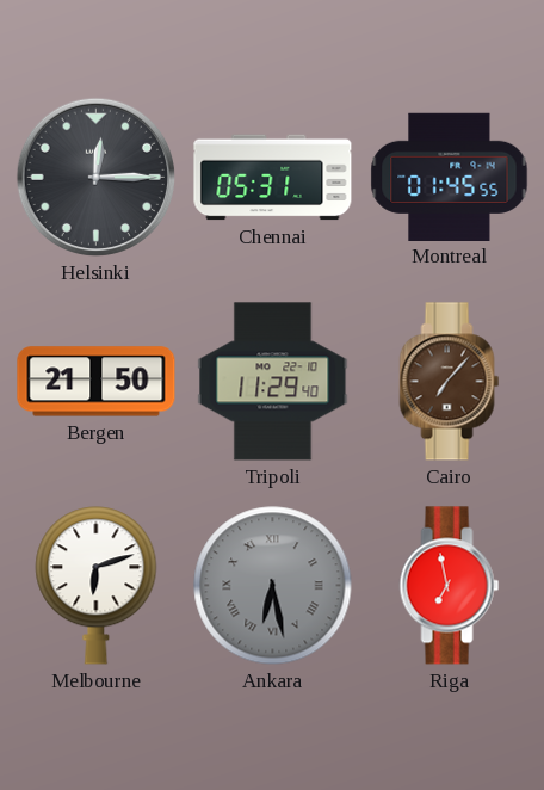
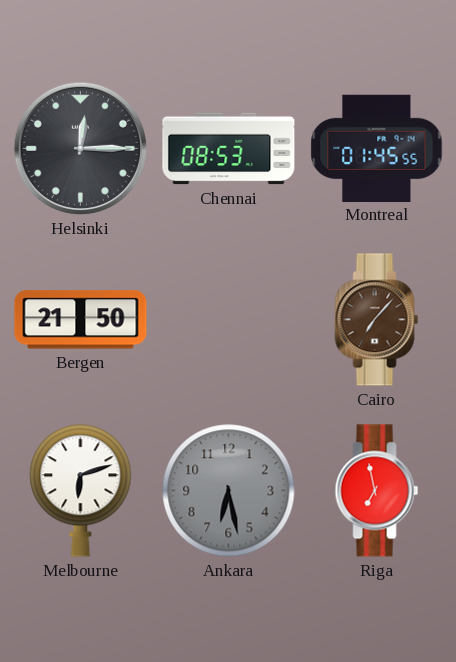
Chennai: 05:31 -> 08:53 (229, 149)
Tripoli: 11:29 -> none (273, 382)
Ankara numerals: Roman -> Arabic (229, 491)
